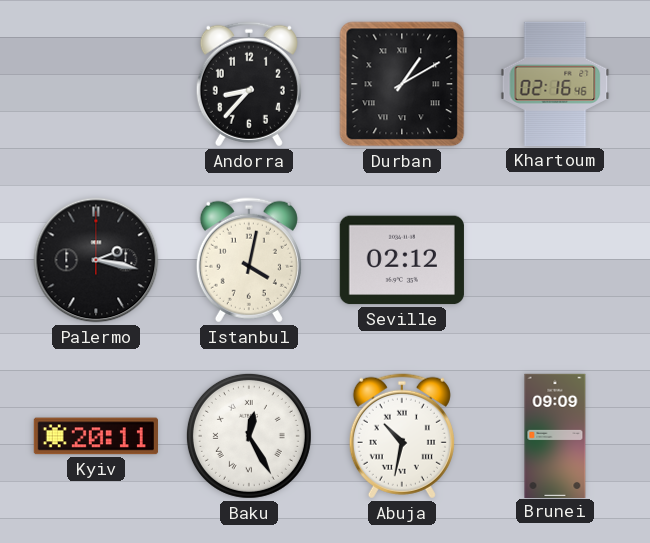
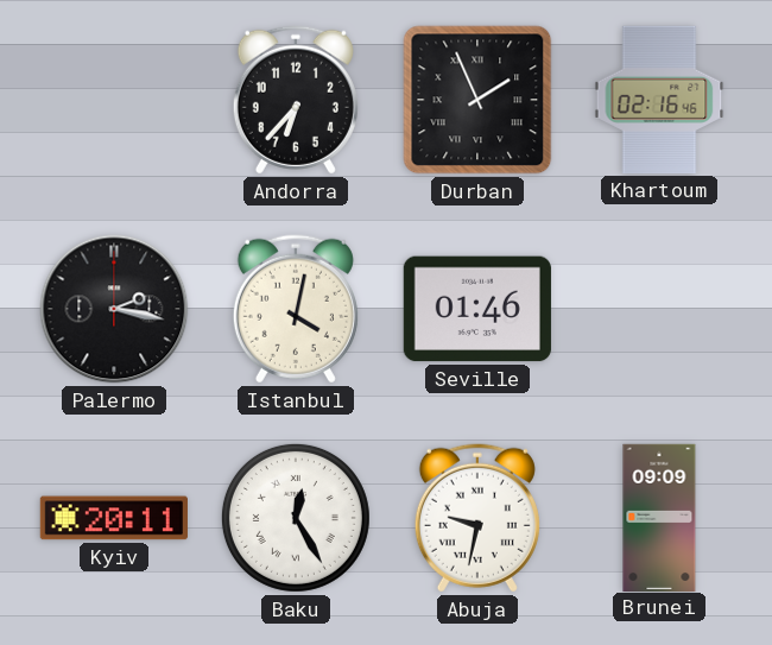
Andorra: 8:37 -> 6:37 (296, 100)
Durban: 1:10 -> 1:56 (477, 100)
Seville: 02:12 -> 01:46 (477, 309)
Abuja: 10:32 -> 9:32 (477, 518)
